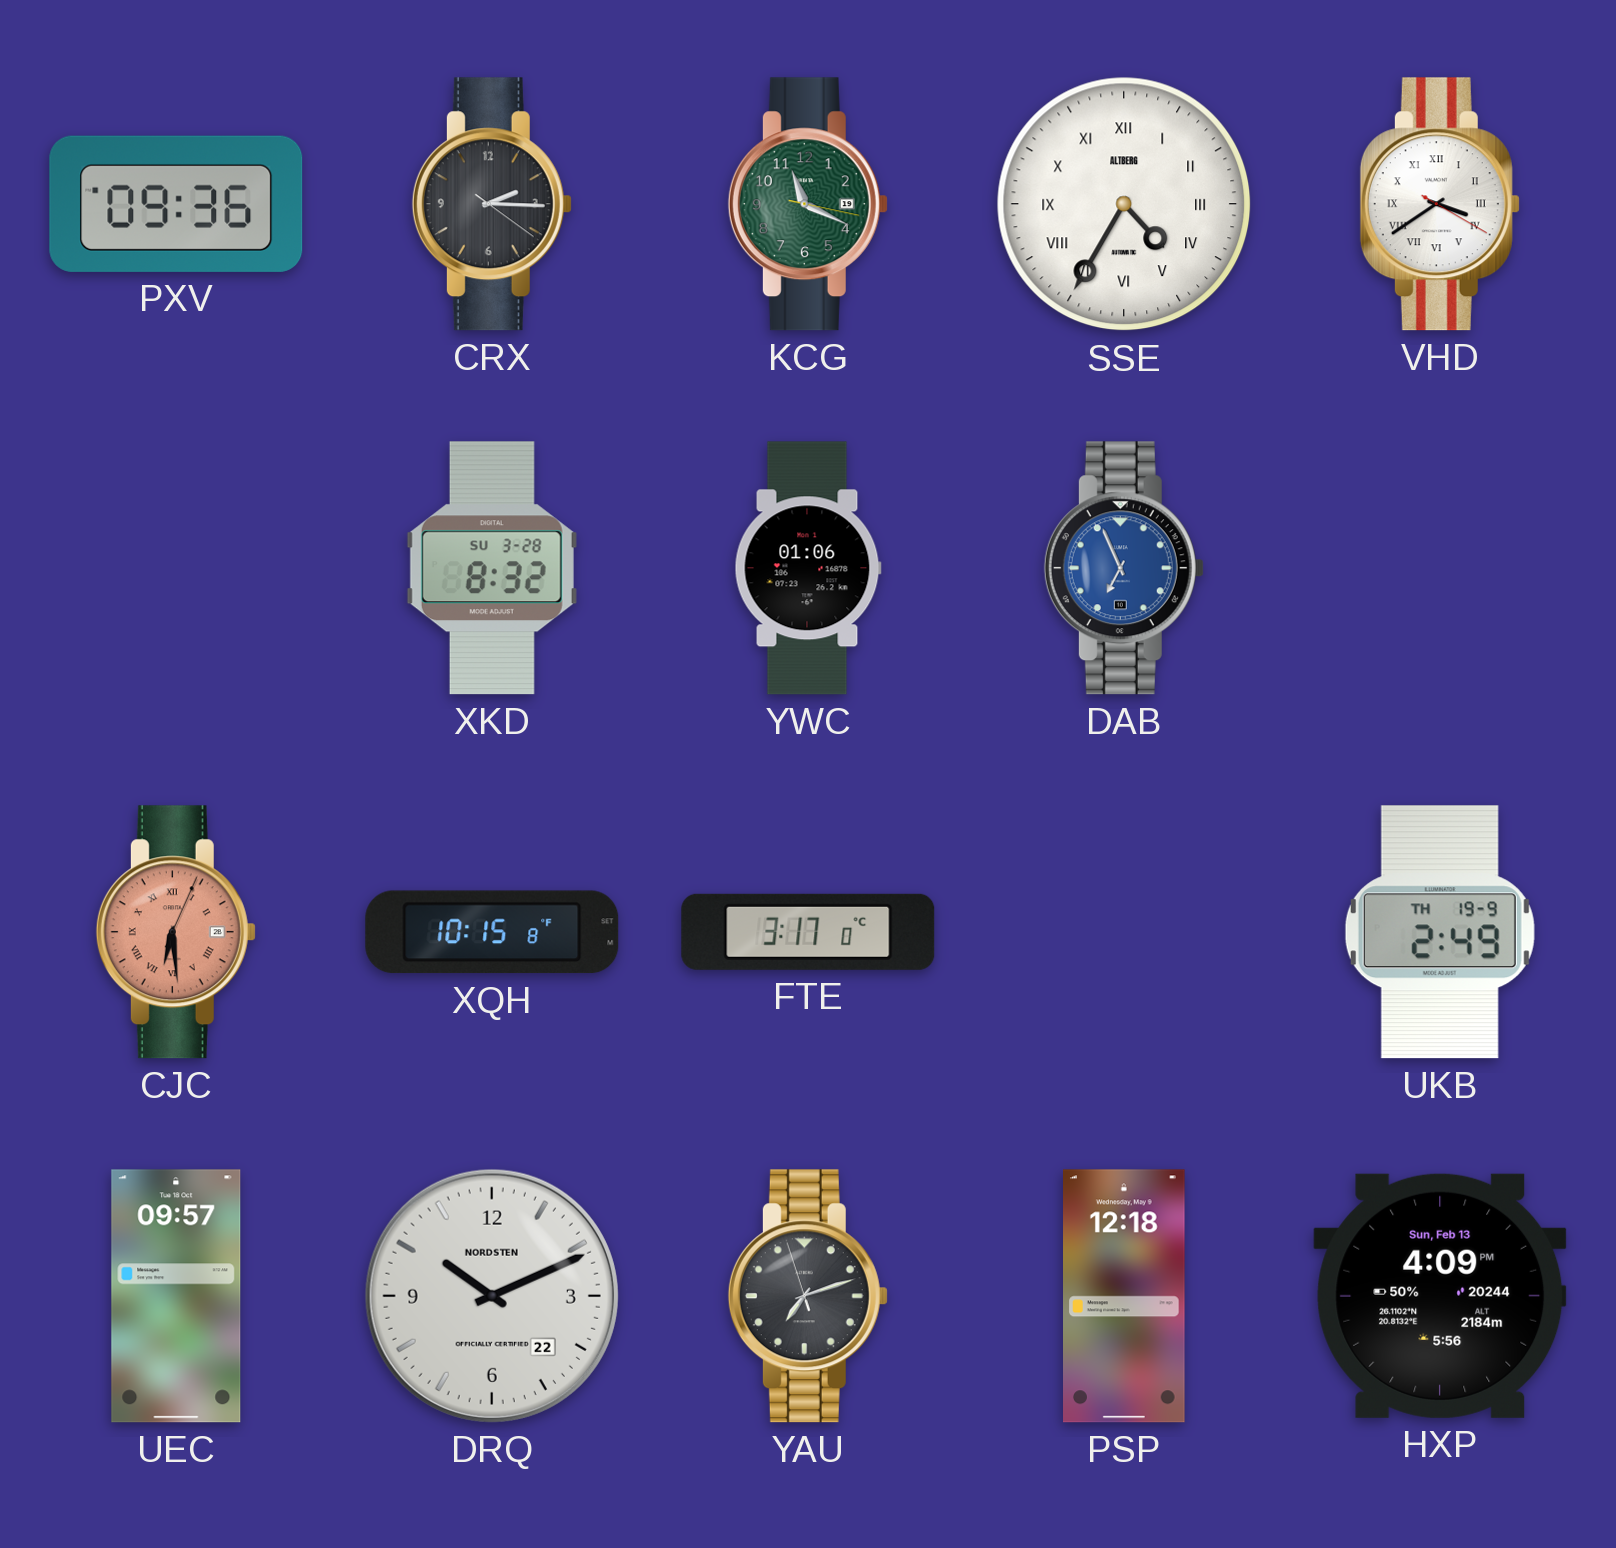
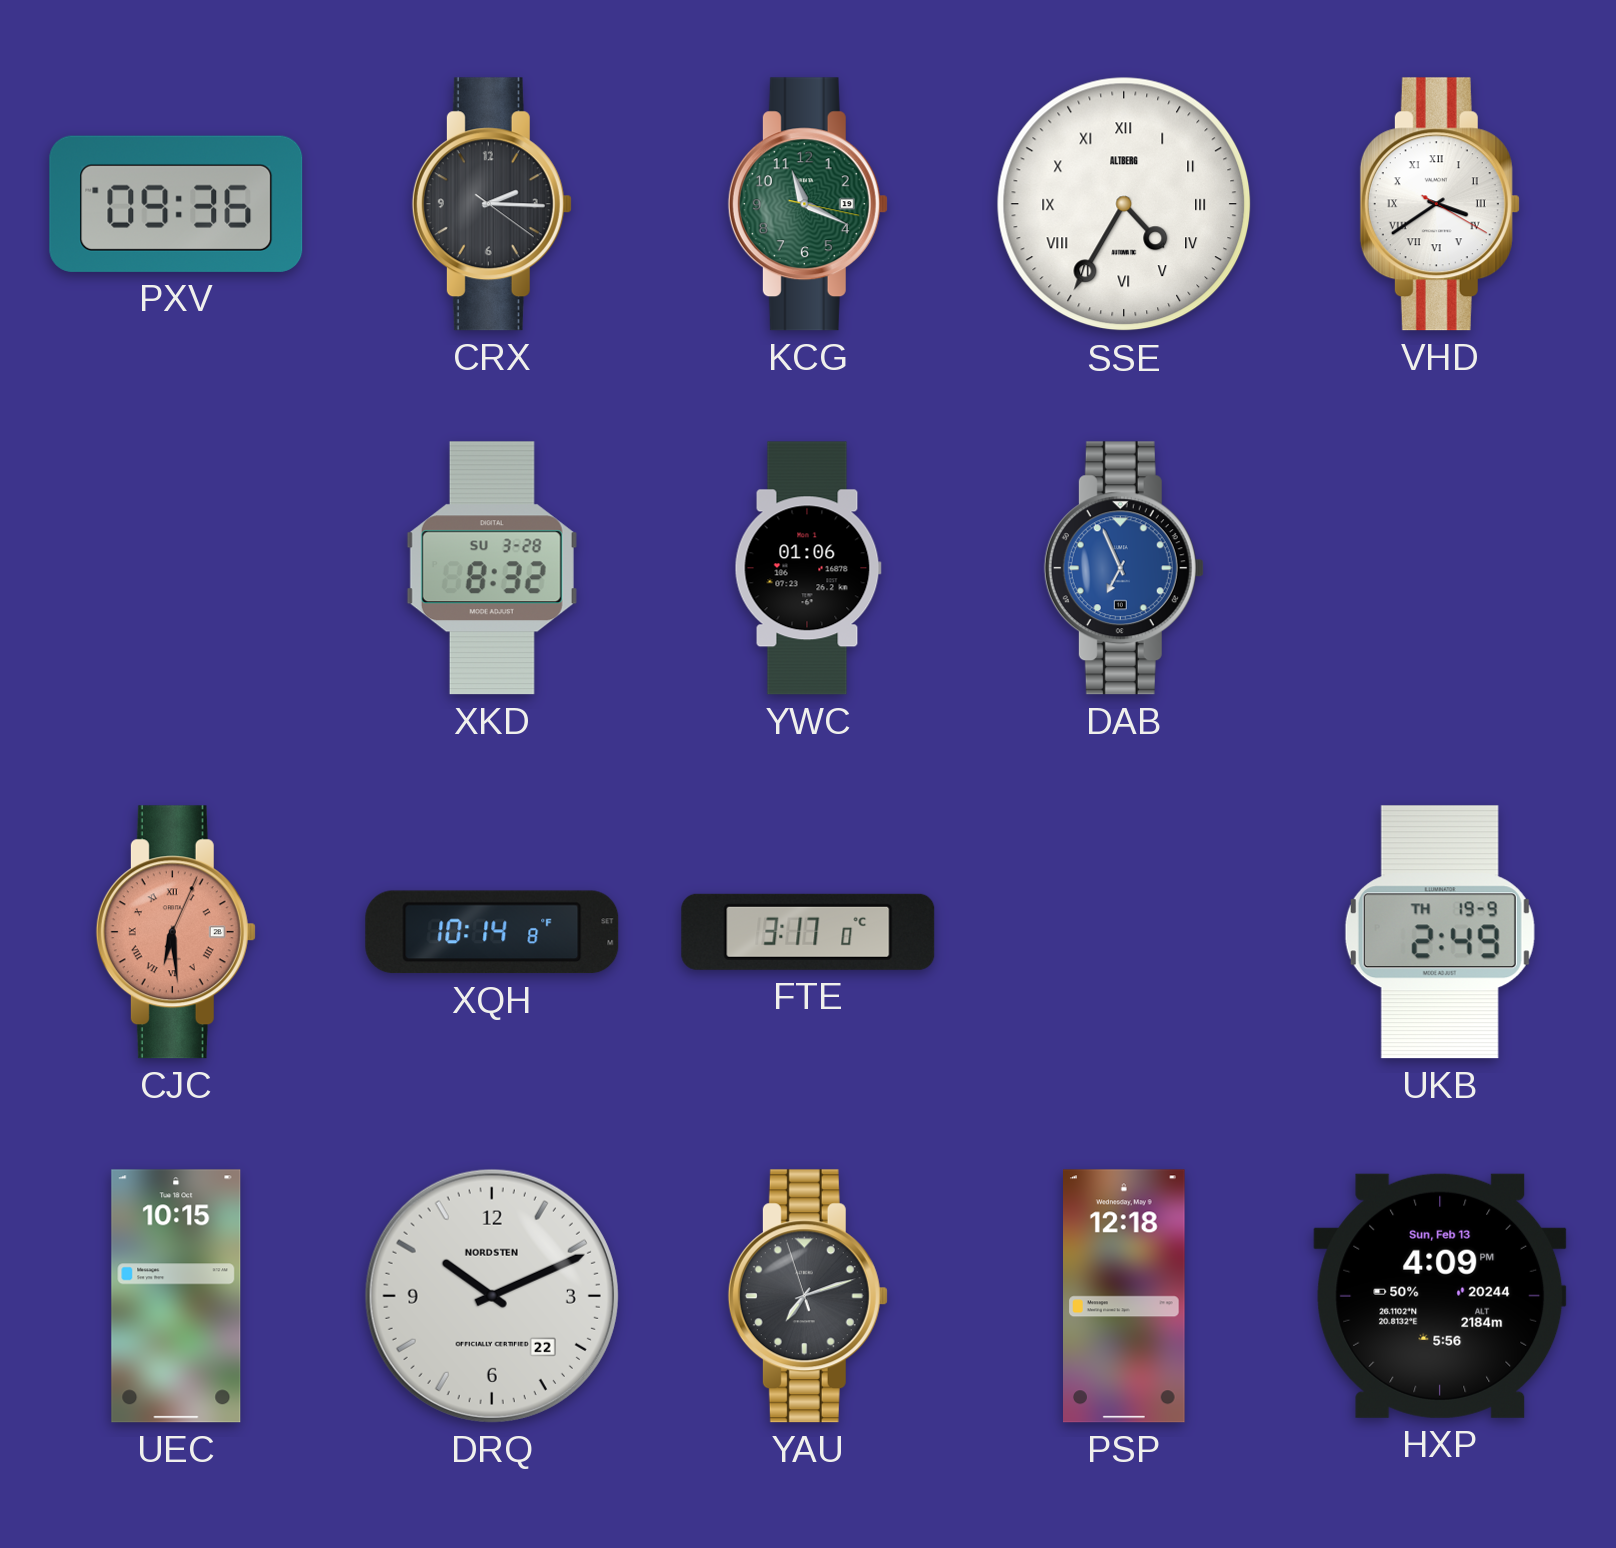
XQH: 10:15 -> 10:14 (492, 932)
UEC: 09:57 -> 10:15 (176, 1296)
